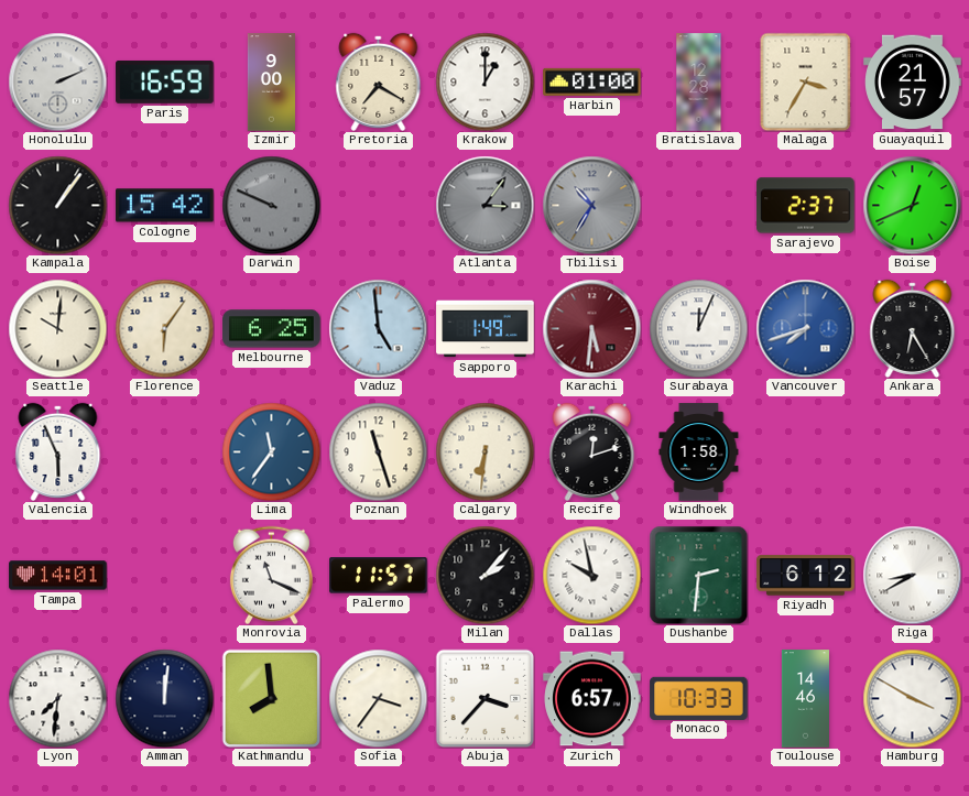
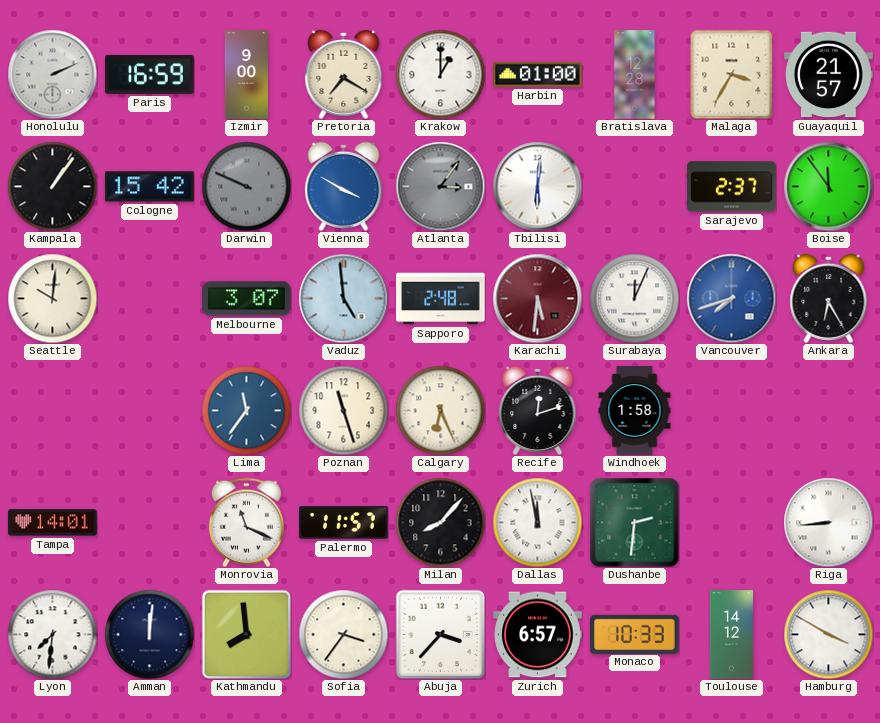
Vienna: none -> 3:50 (344, 186)
Tbilisi: 10:35 -> 6:01 (537, 186)
Tbilisi dial: grey -> white (537, 186)
Boise: 12:41 -> 11:54 (828, 186)
Florence: 6:06 -> none (164, 328)
Melbourne: 6:25 -> 3:07 (247, 299)
Sapporo: 1:49 -> 2:48 (441, 299)
Valencia: 5:56 -> none (58, 451)
Calgary: 6:31 -> 6:26 (440, 410)
Milan: 2:07 -> 8:07 (440, 522)
Dallas: 9:58 -> 11:58 (537, 522)
Riyadh: 6:12 -> none (806, 576)
Riga: 8:40 -> 8:44 (828, 522)
Toulouse: 14:46 -> 14:12 (731, 635)
